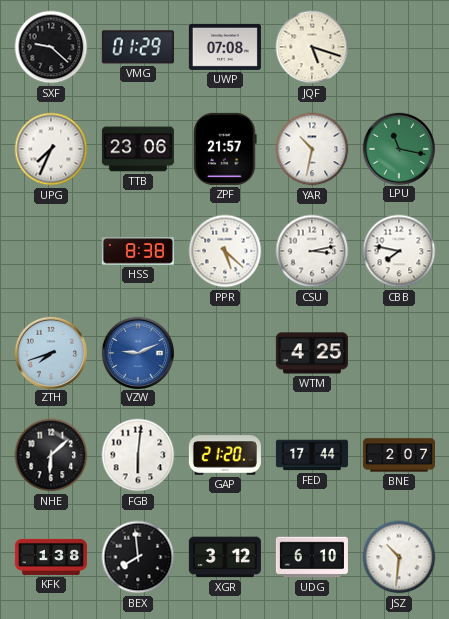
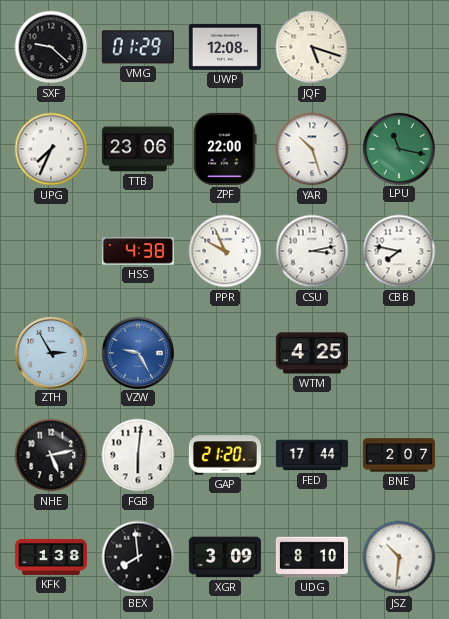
UWP: 07:08 -> 12:08 (225, 47)
ZPF: 21:57 -> 22:00 (225, 149)
YAR: 10:32 -> 10:27 (312, 149)
HSS: 8:38 -> 4:38 (138, 251)
PPR: 5:22 -> 9:56 (225, 251)
ZTH: 7:42 -> 2:55 (50, 352)
VZW: 9:11 -> 9:25 (137, 352)
NHE: 6:08 -> 5:13 (51, 455)
XGR: 3:12 -> 3:09 (225, 557)
UDG: 6:10 -> 8:10 (312, 557)
